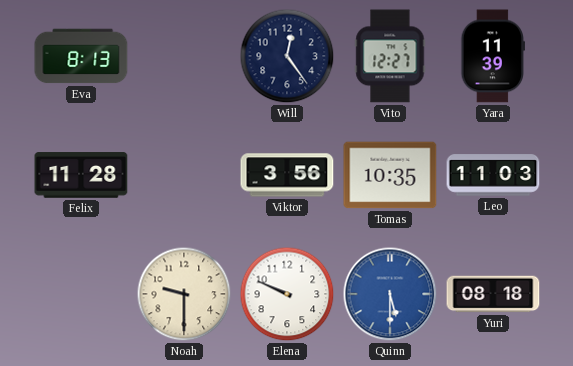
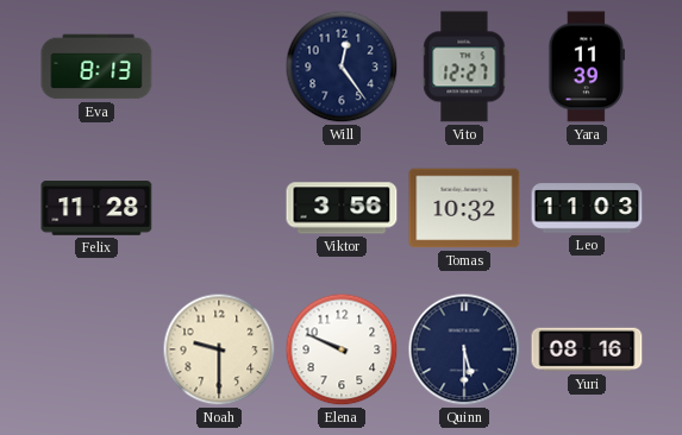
Tomas: 10:35 -> 10:32 (464, 208)
Quinn dial: blue -> navy (464, 349)
Yuri: 08:18 -> 08:16 (587, 349)
